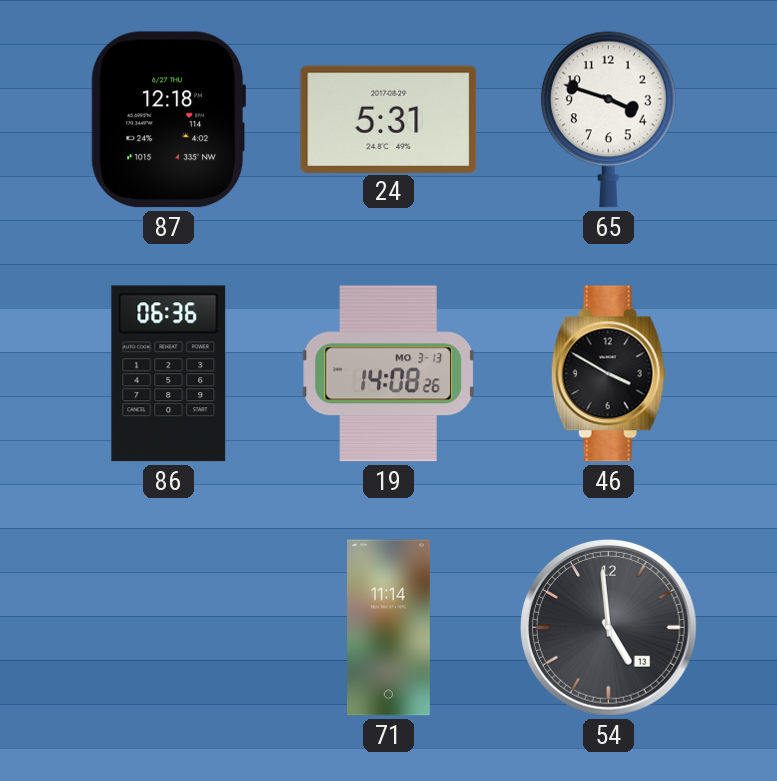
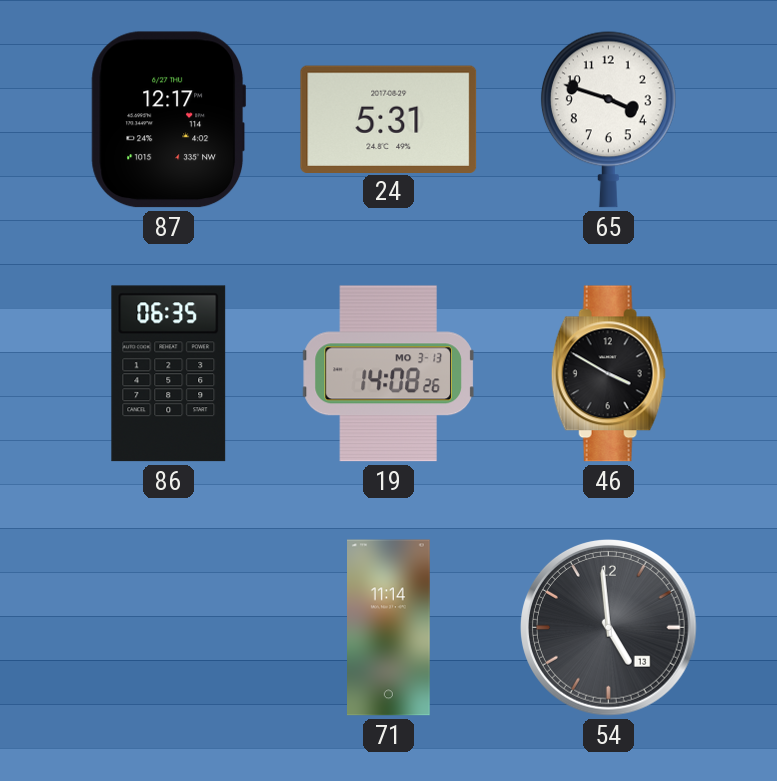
87: 12:18 -> 12:17 (168, 120)
86: 06:36 -> 06:35 (169, 374)
